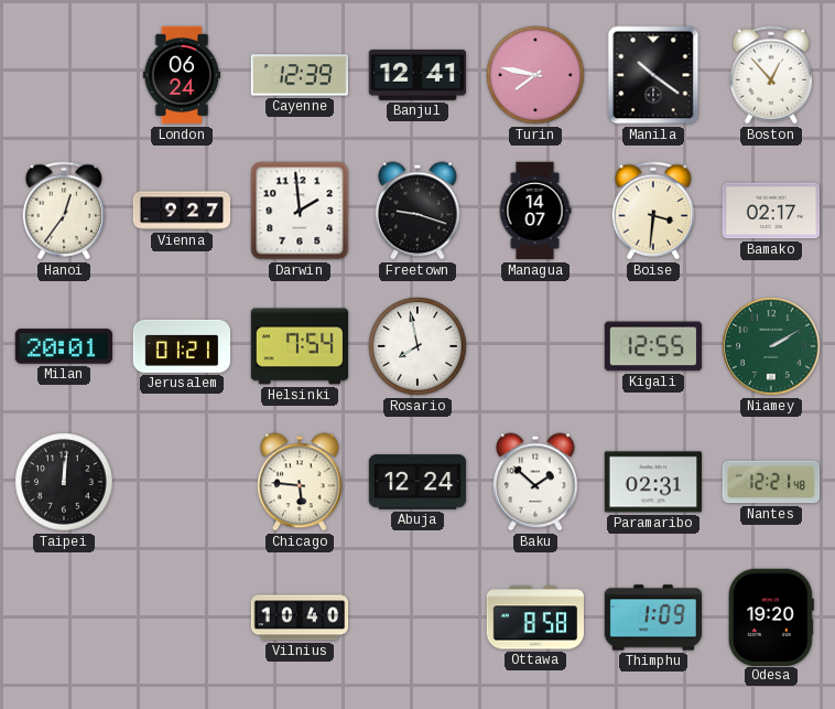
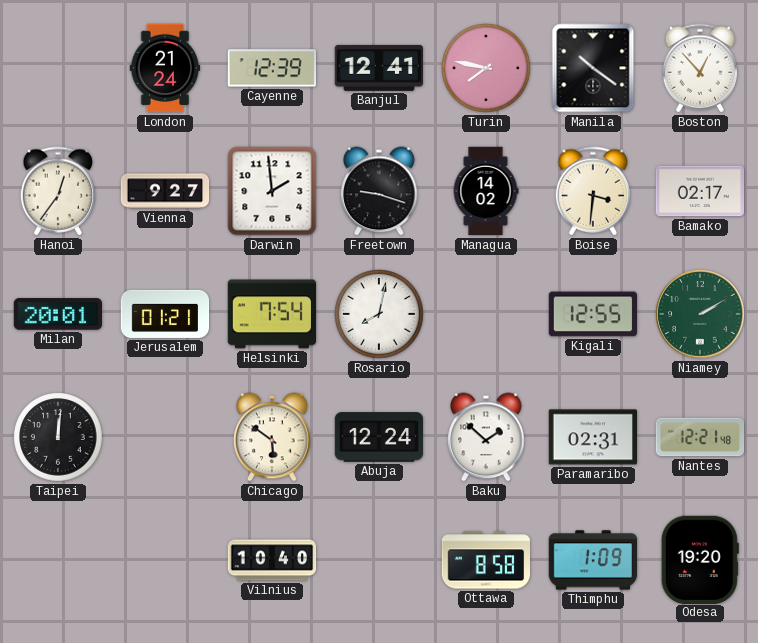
London: 06:24 -> 21:24 (165, 68)
Managua: 14:07 -> 14:02 (486, 191)
Rosario: 7:58 -> 8:02 (379, 314)
Chicago: 5:46 -> 5:51 (272, 437)
